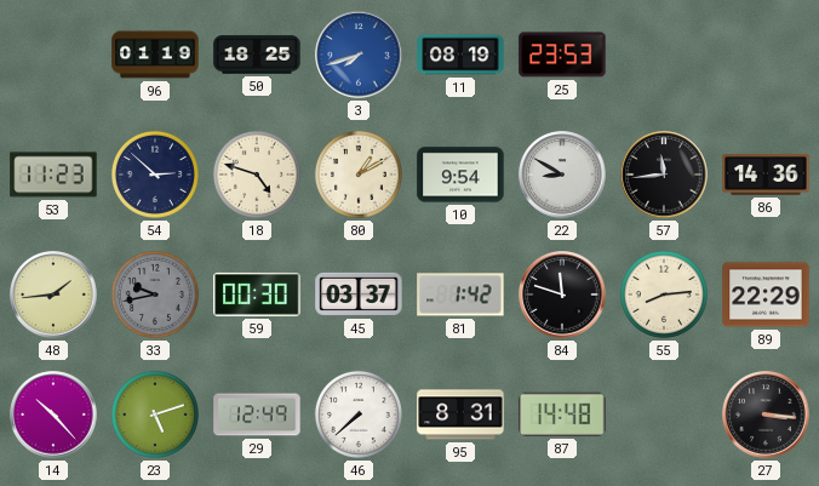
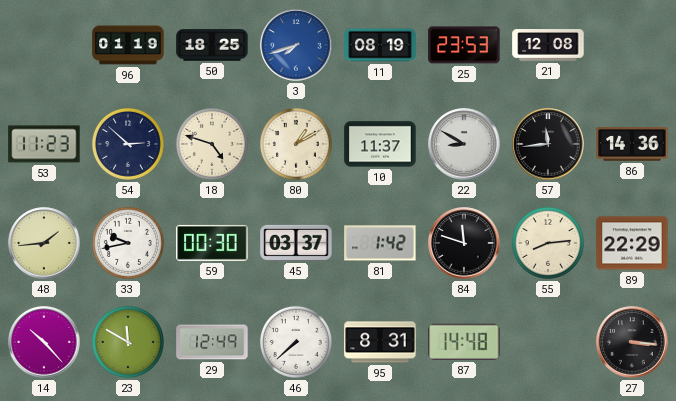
21: none -> 12:08 (548, 45)
10: 9:54 -> 11:37 (380, 144)
33 dial: grey -> white (128, 243)
23: 5:12 -> 11:50 (128, 342)
